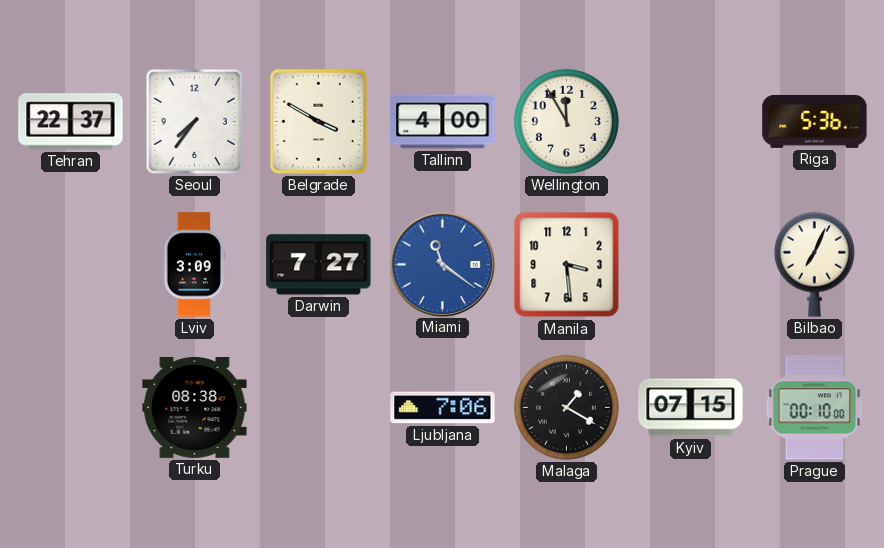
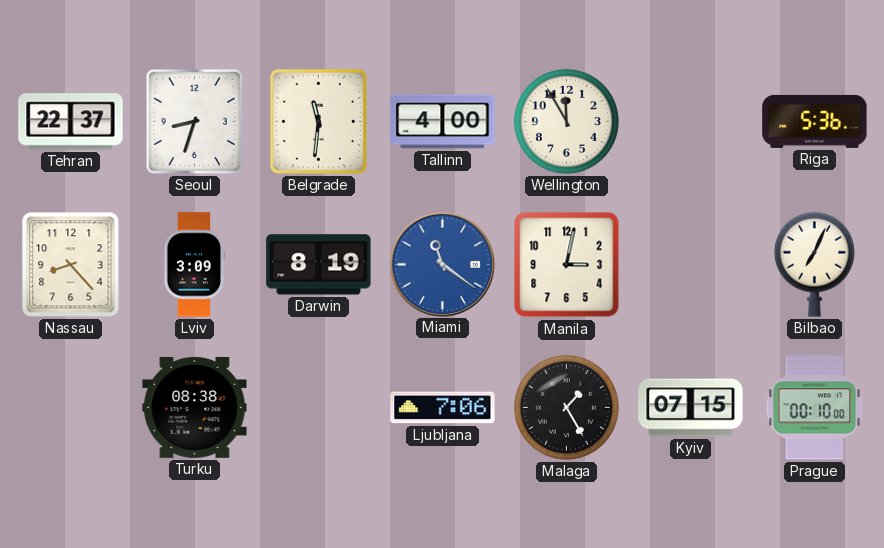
Seoul: 7:36 -> 8:33 (194, 121)
Belgrade: 3:50 -> 11:31 (318, 121)
Nassau: none -> 8:23 (71, 265)
Darwin: 7:27 -> 8:19 (319, 265)
Manila: 3:29 -> 3:02 (567, 265)
Malaga: 1:20 -> 1:25 (566, 407)
